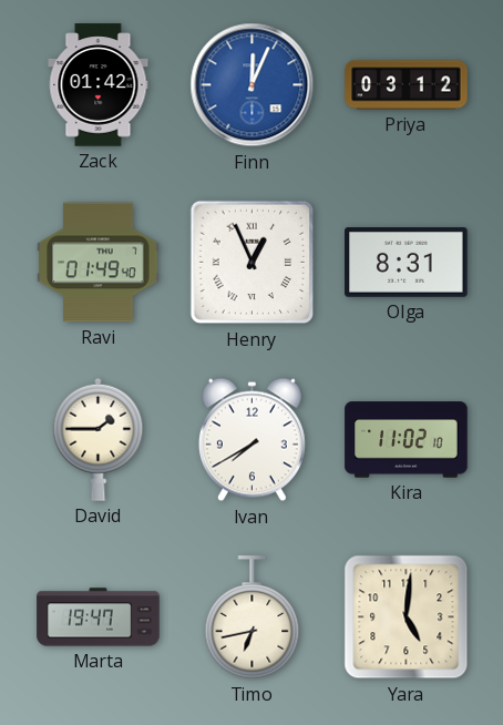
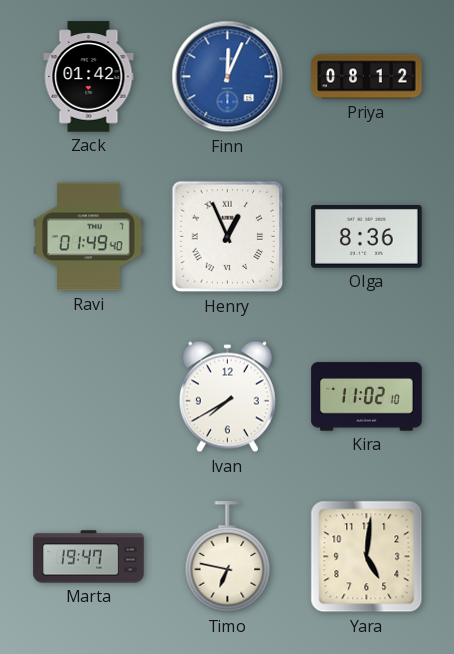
Priya: 03:12 -> 08:12 (367, 77)
Olga: 8:31 -> 8:36 (367, 237)
David: 1:45 -> none (99, 439)
Timo: 6:43 -> 6:47 (228, 557)
